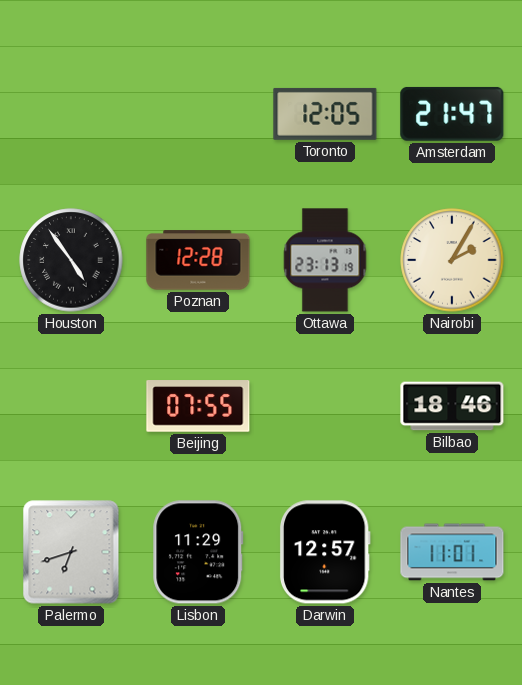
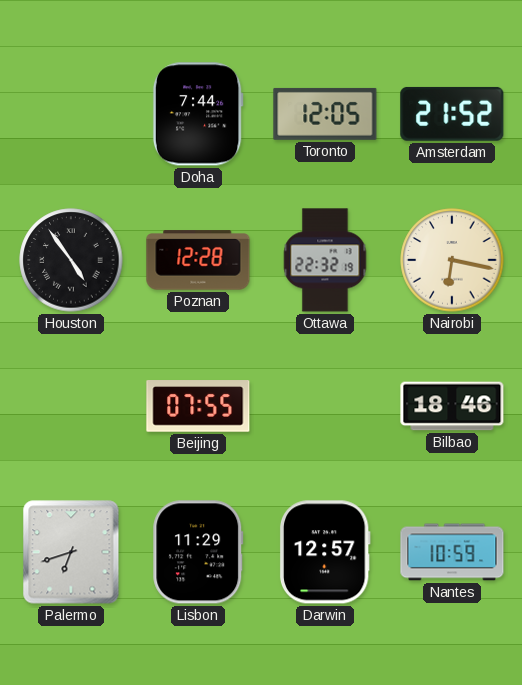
Doha: none -> 7:44 (198, 114)
Amsterdam: 21:47 -> 21:52 (452, 114)
Ottawa: 23:13 -> 22:32 (325, 260)
Nairobi: 2:05 -> 6:17 (452, 260)
Nantes: 11:01 -> 10:59 (452, 552)
